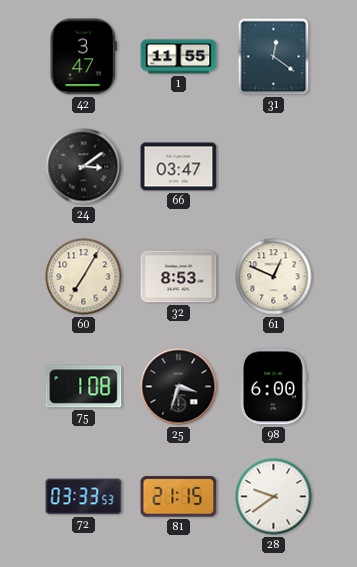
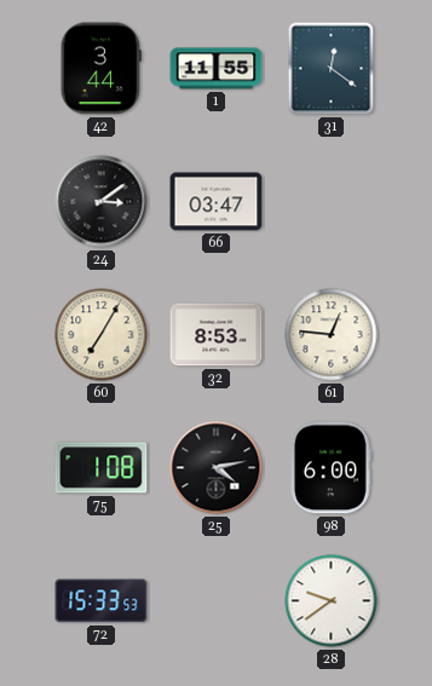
42: 3:47 -> 3:44 (100, 69)
61: 12:49 -> 12:46 (332, 335)
25: 3:33 -> 4:13 (217, 468)
72: 03:33 -> 15:33 (102, 601)
81: 21:15 -> none (179, 497)
